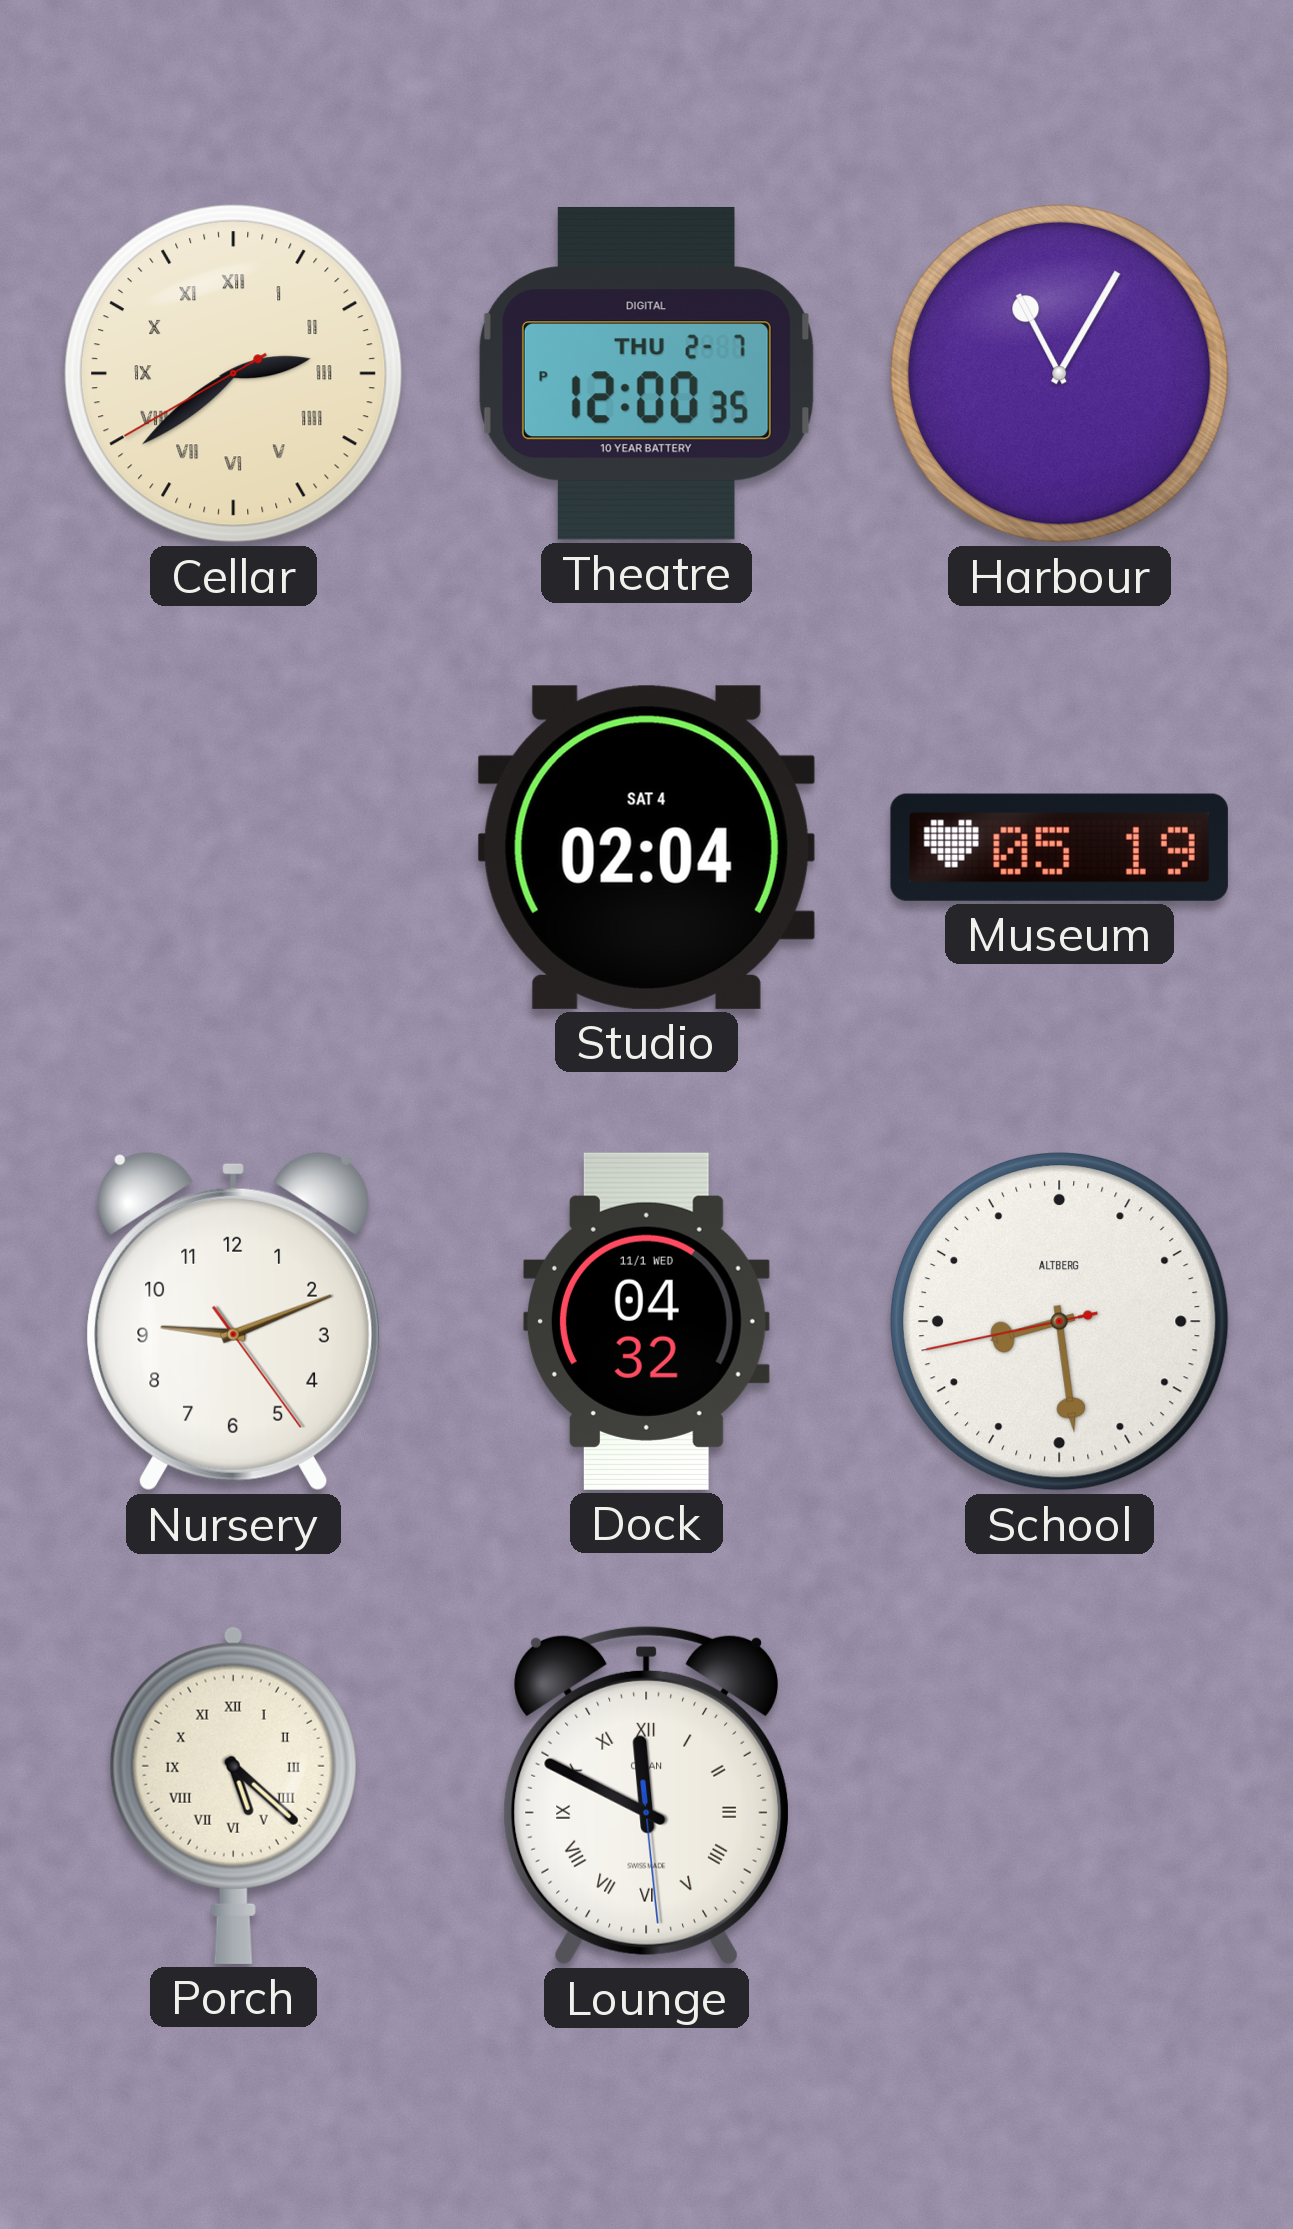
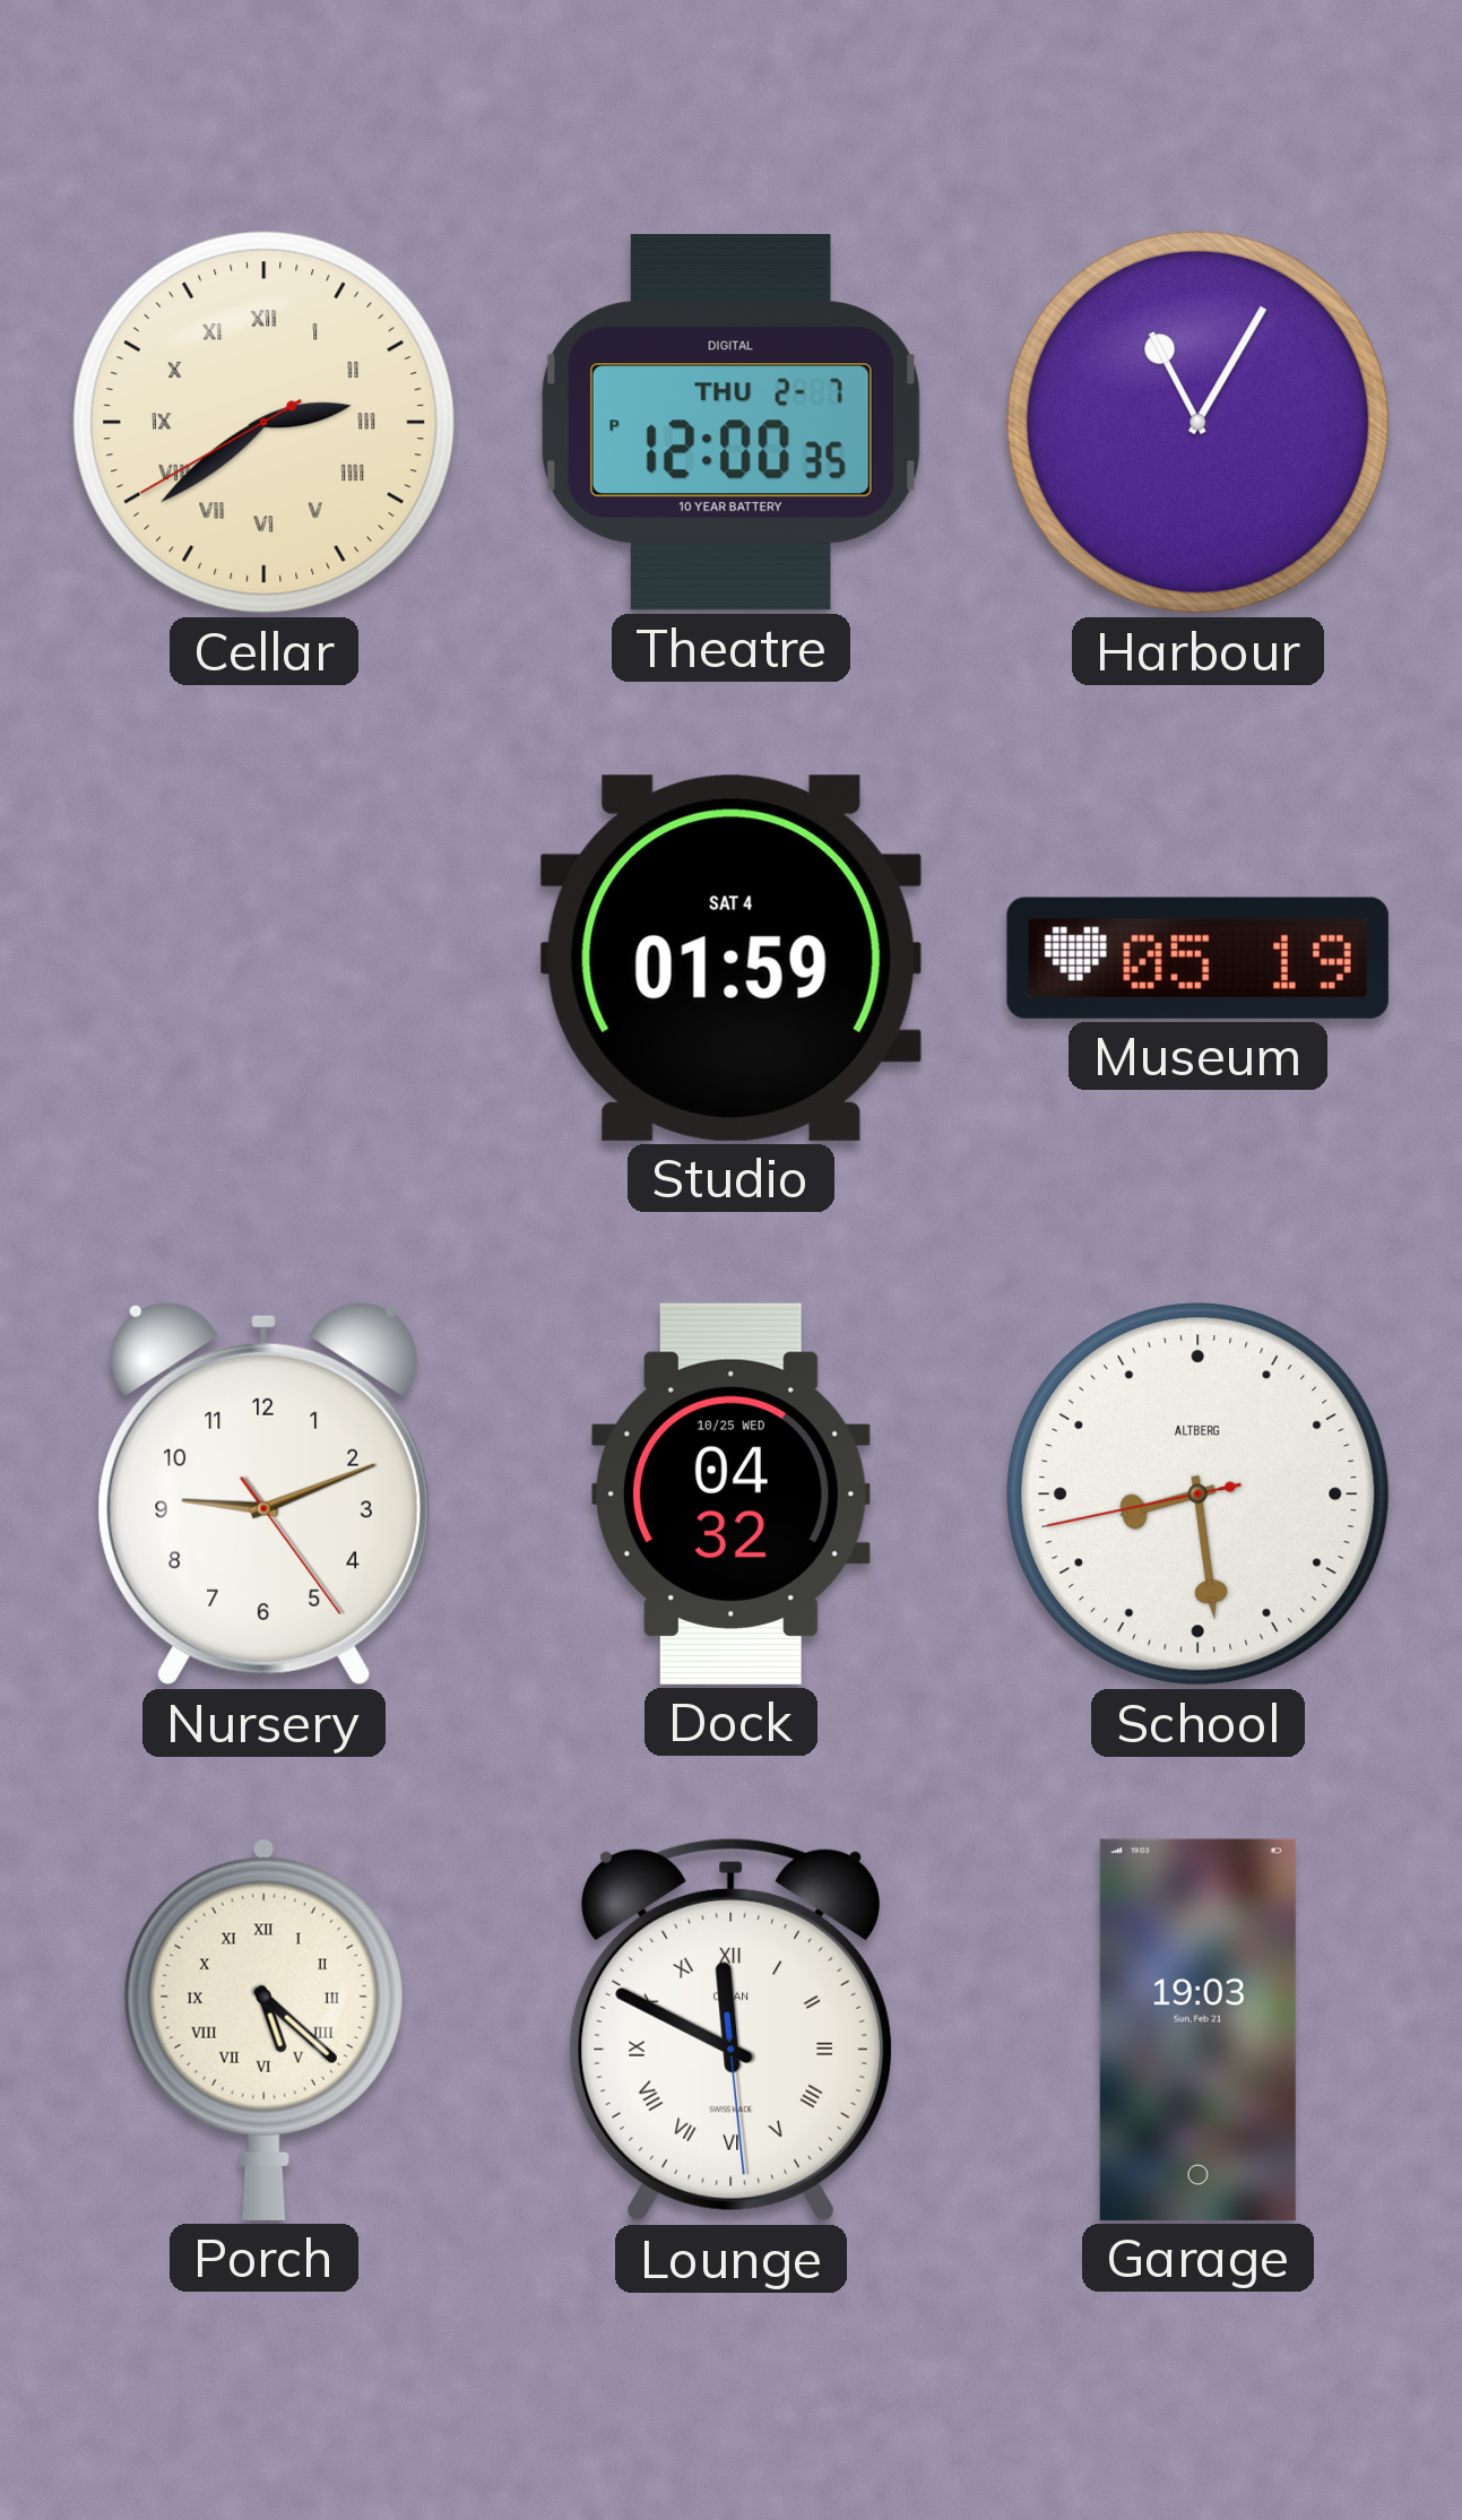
Studio: 02:04 -> 01:59 (730, 958)
Dock date: 11/1 WED -> 10/25 WED (730, 1493)
Garage: none -> 19:03 (1197, 2029)
